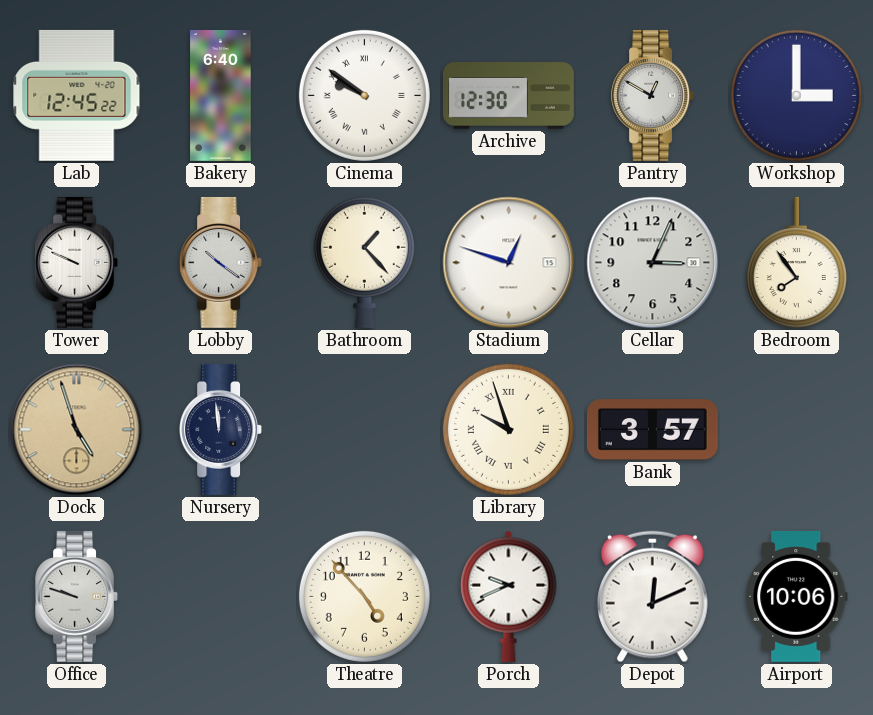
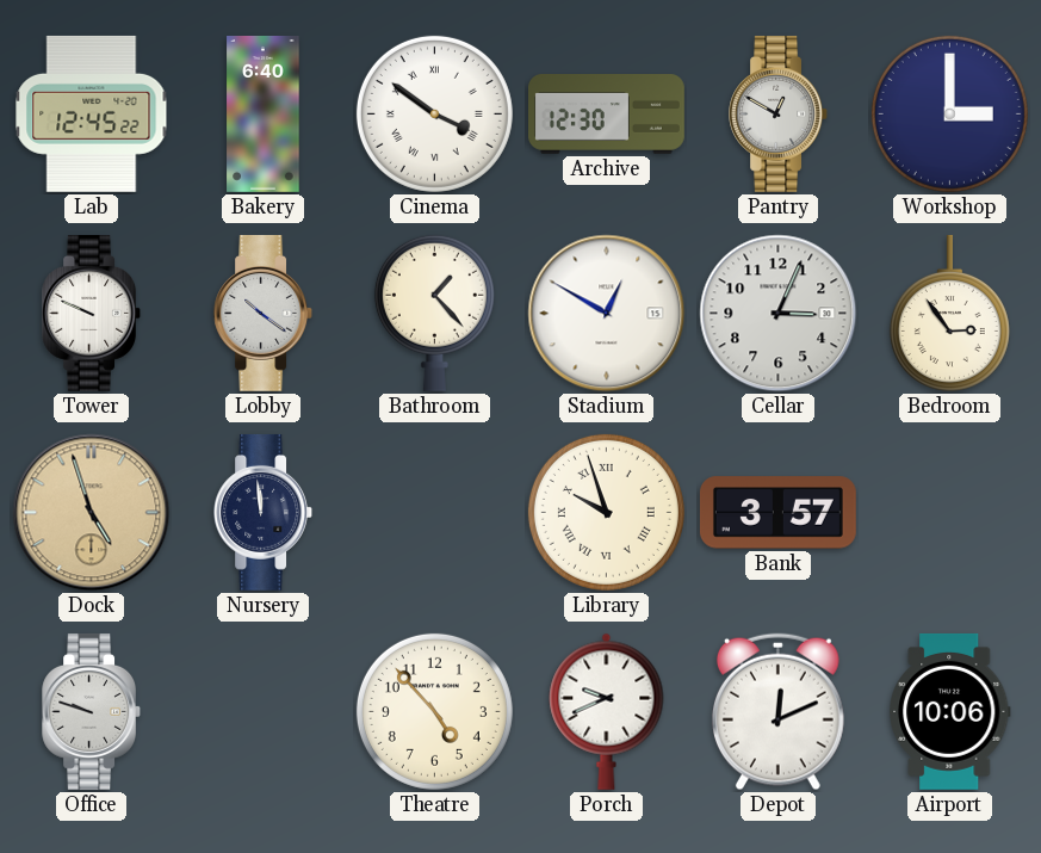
Cinema: 9:51 -> 3:51 (434, 113)
Stadium: 12:48 -> 12:50 (607, 314)
Bedroom: 7:54 -> 2:54 (949, 313)
